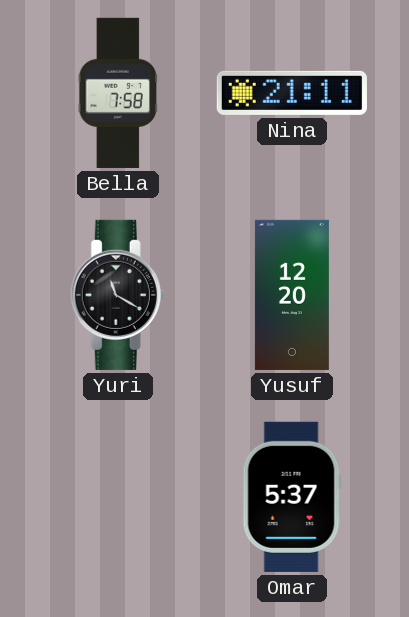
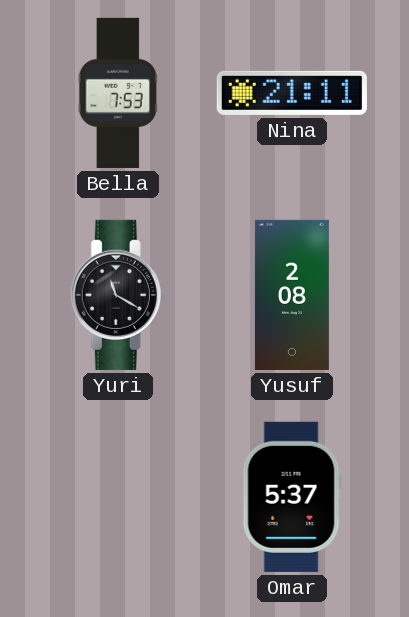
Bella: 7:58 -> 7:53 (118, 93)
Yusuf: 12:20 -> 2:08 (292, 295)
